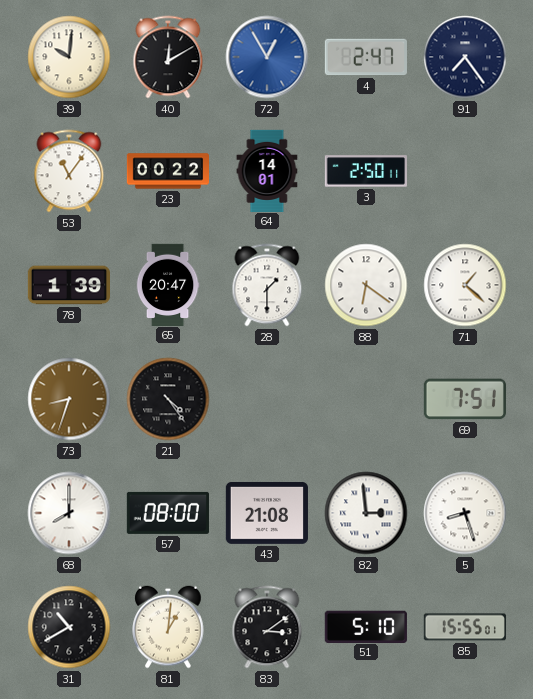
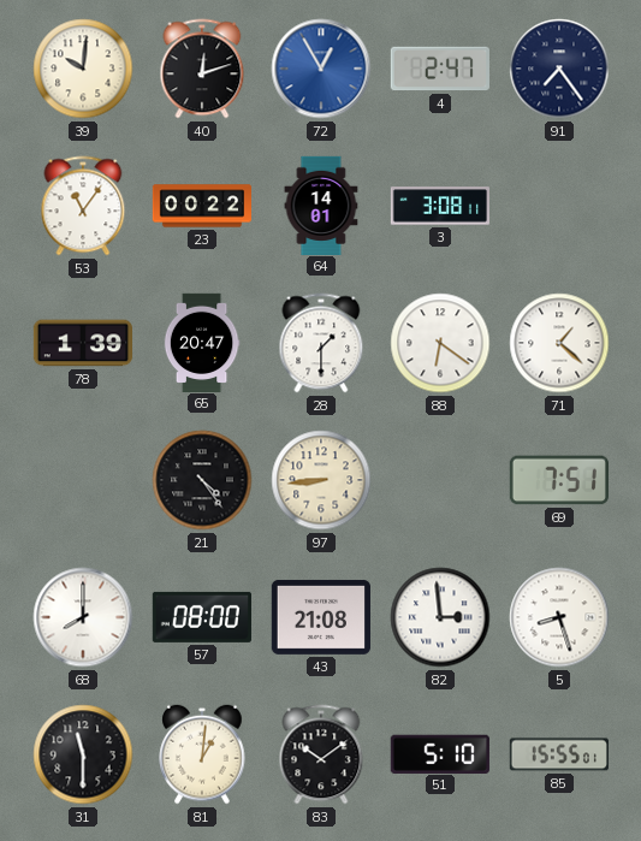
40: 12:10 -> 12:12 (202, 69)
3: 2:50 -> 3:08 (439, 206)
73: 8:33 -> none (69, 399)
97: none -> 8:44 (321, 480)
31: 10:40 -> 11:30 (83, 754)
83: 3:09 -> 10:09 (321, 754)
